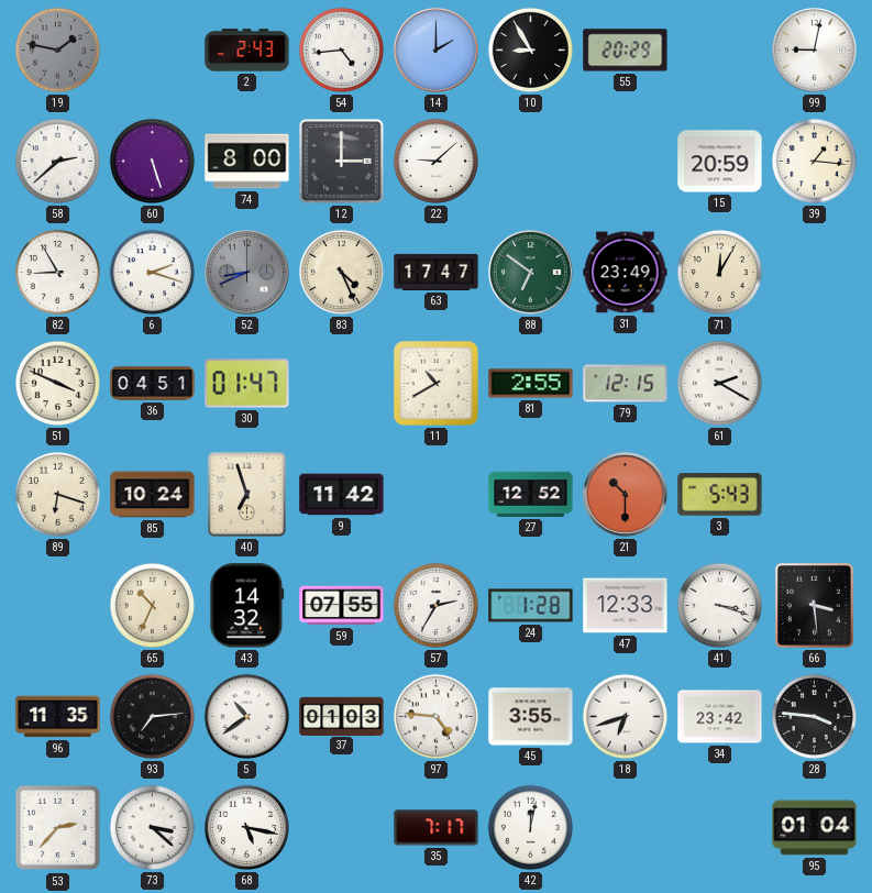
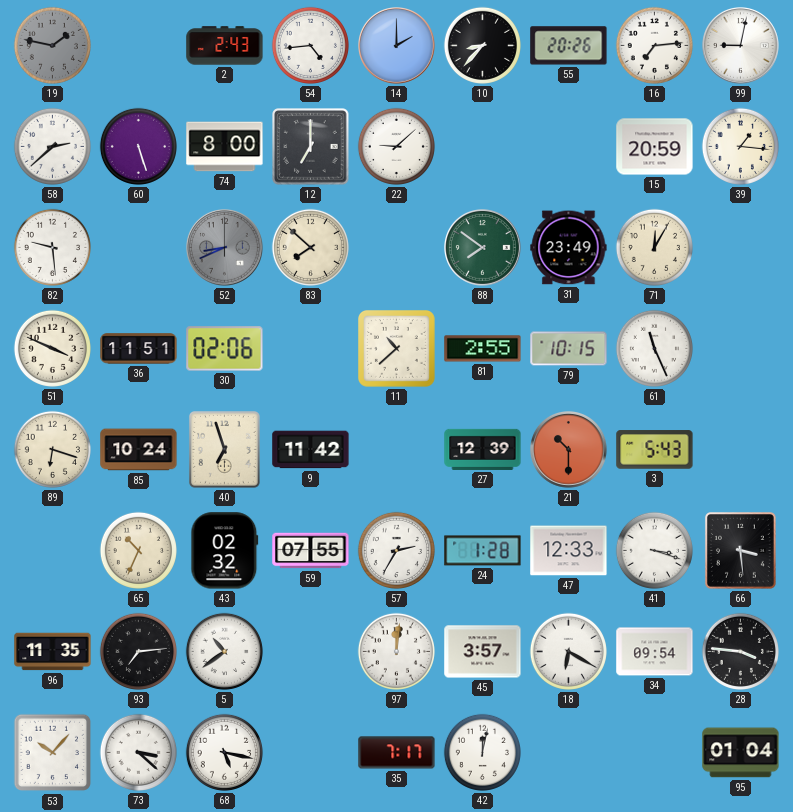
10: 8:55 -> 8:37 (482, 45)
55: 20:29 -> 20:26 (569, 46)
16: none -> 7:14 (654, 45)
12: 3:00 -> 7:00 (311, 147)
82: 8:55 -> 9:29 (52, 247)
6: 2:18 -> none (152, 272)
83: 4:26 -> 7:52 (310, 247)
63: 17:47 -> none (437, 272)
88: 6:51 -> 7:51 (483, 248)
36: 04:51 -> 11:51 (139, 349)
30: 01:47 -> 02:06 (225, 349)
11: 10:40 -> 10:38 (397, 349)
79: 12:15 -> 10:15 (569, 349)
61: 2:20 -> 11:26 (654, 348)
27: 12:52 -> 12:39 (483, 449)
43: 14:32 -> 02:32 (225, 551)
37: 01:03 -> none (342, 716)
97: 4:46 -> 12:01 (396, 651)
45: 3:55 -> 3:57 (483, 652)
18: 6:42 -> 6:20 (568, 651)
34: 23:42 -> 09:54 (655, 652)
53: 2:37 -> 10:07 (53, 753)
